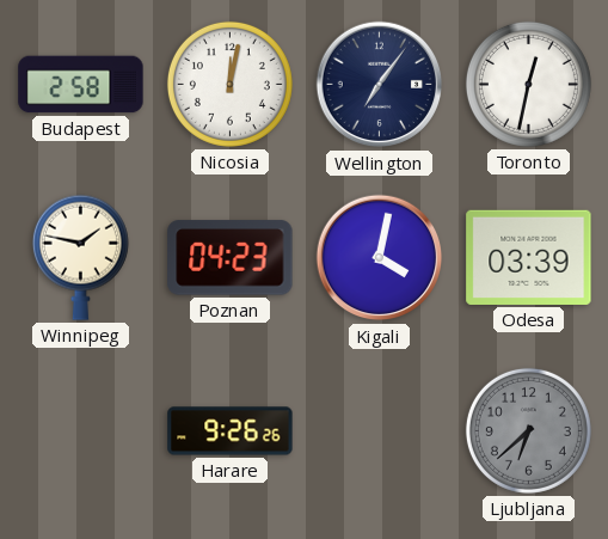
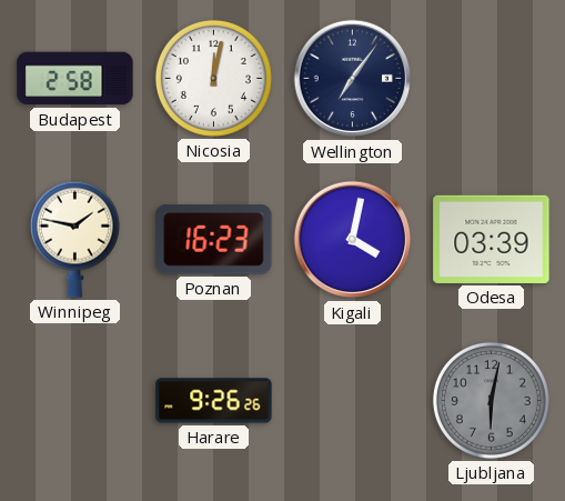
Toronto: 12:32 -> none (528, 84)
Poznan: 04:23 -> 16:23 (214, 240)
Ljubljana: 6:38 -> 6:02 (491, 400)
